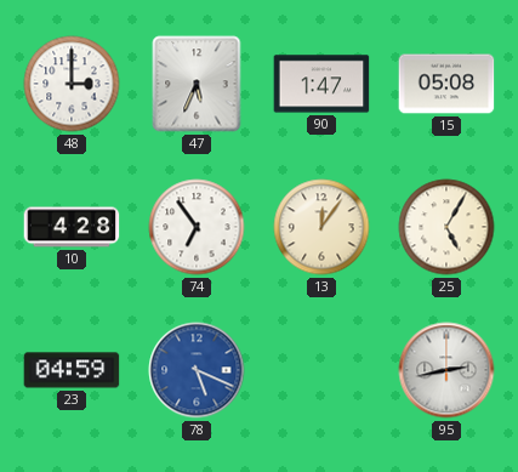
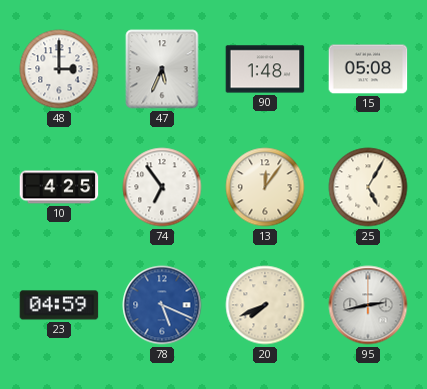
90: 1:47 -> 1:48 (265, 69)
10: 4:28 -> 4:25 (59, 187)
20: none -> 7:41 (265, 305)
